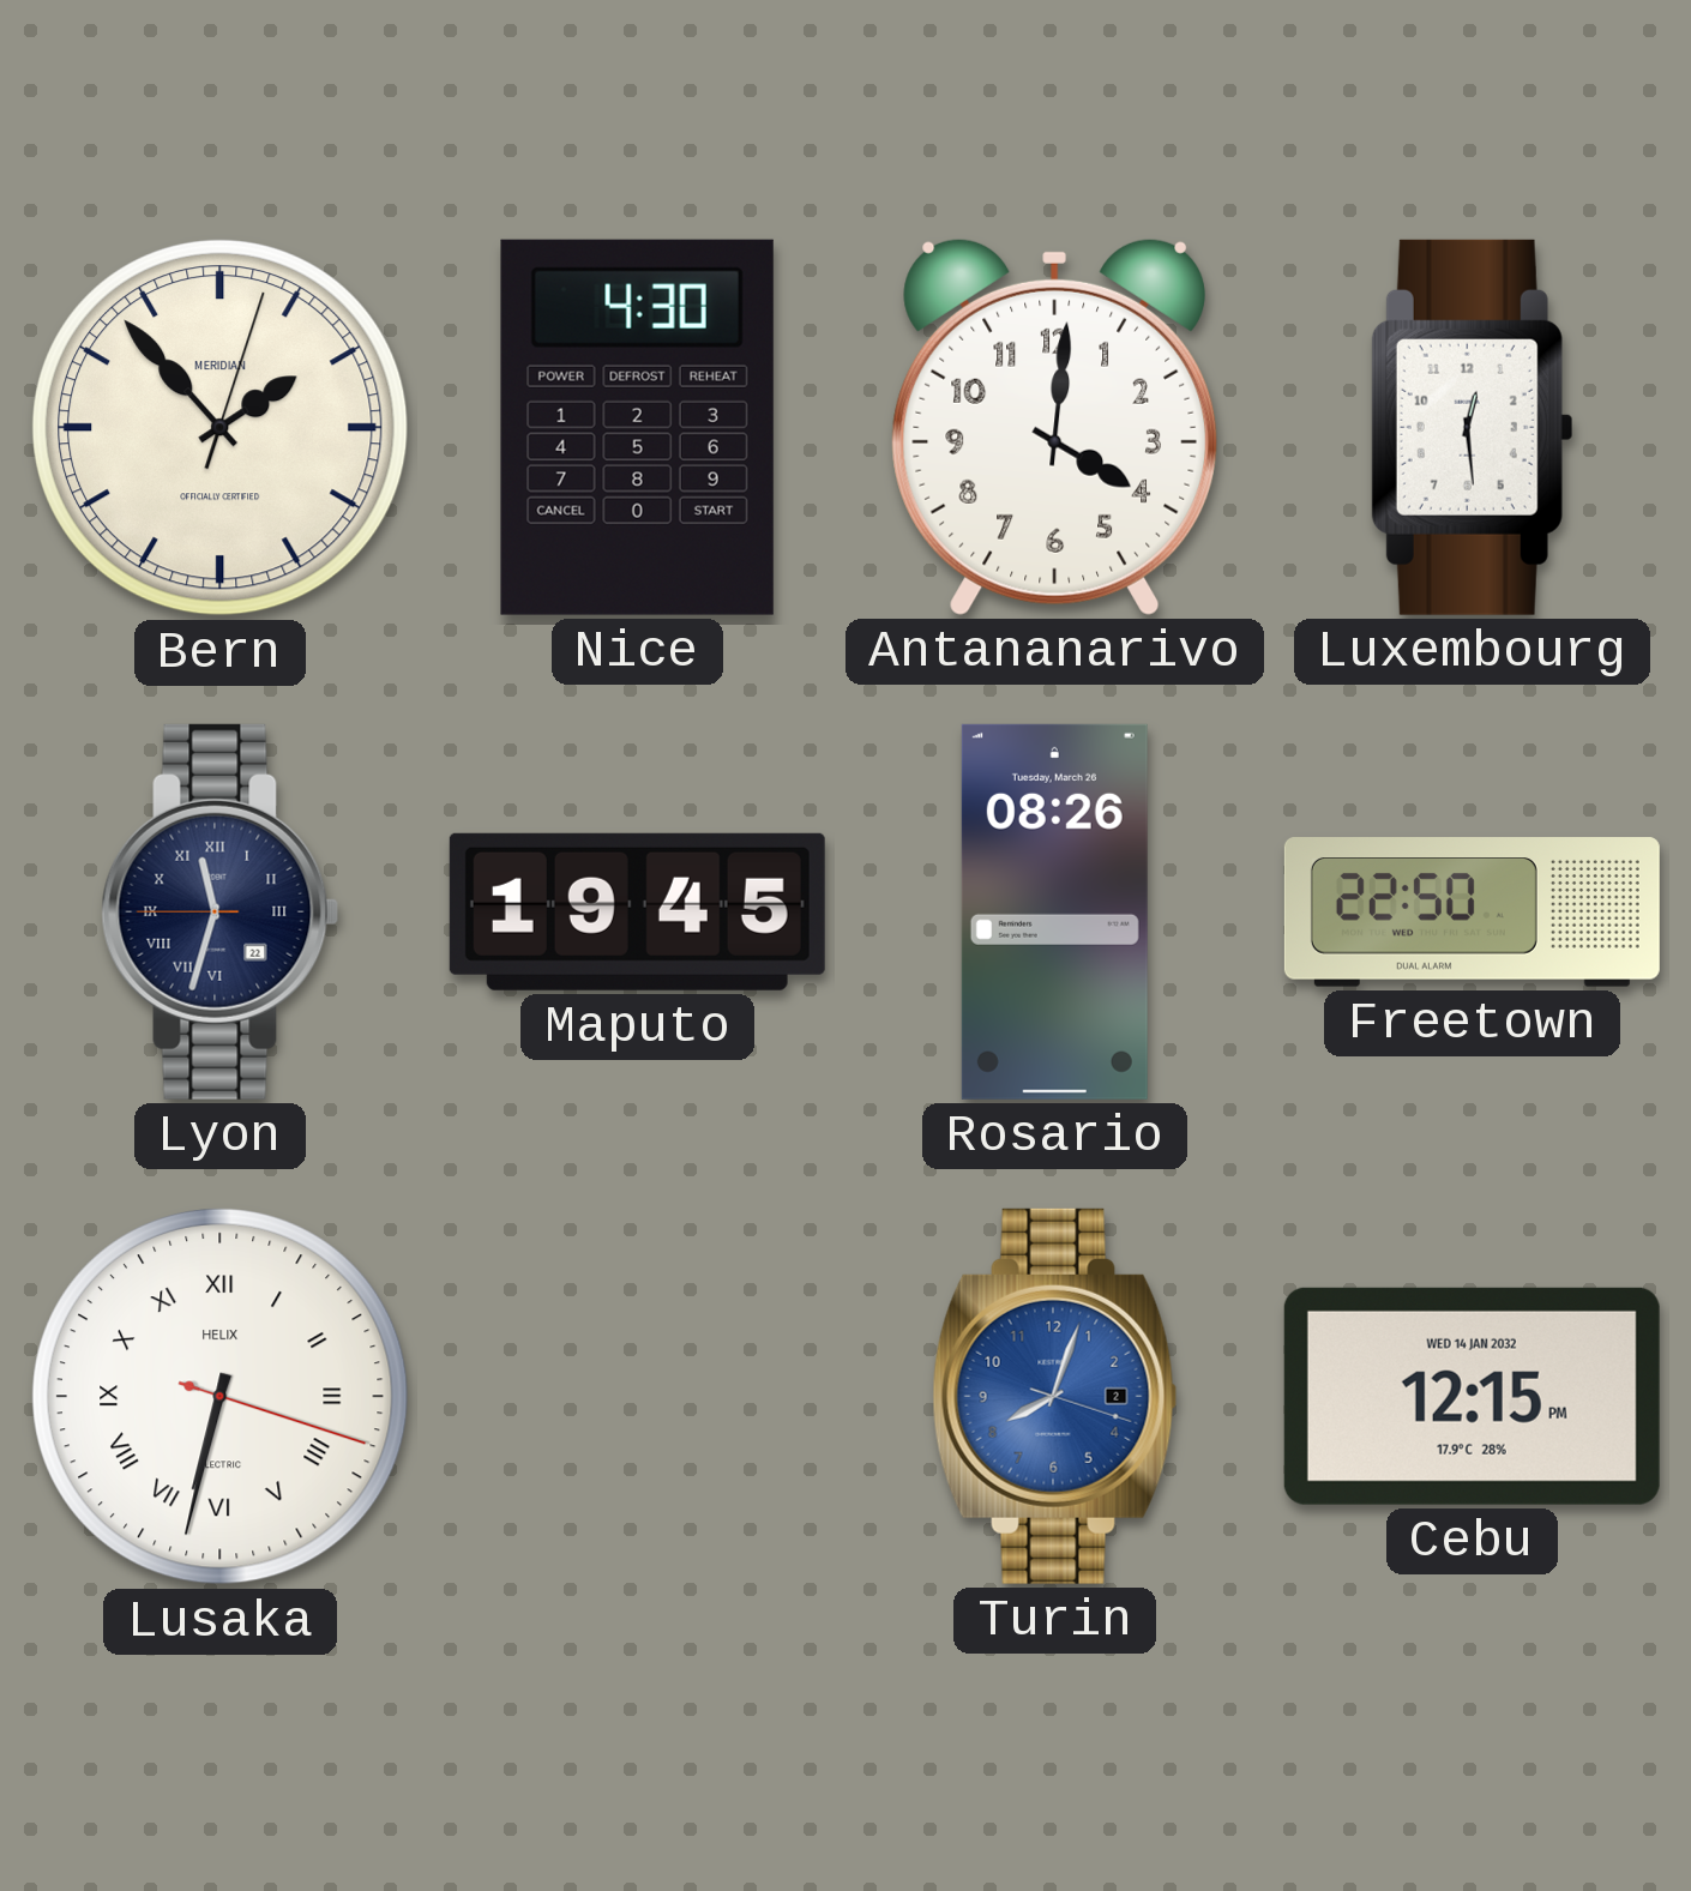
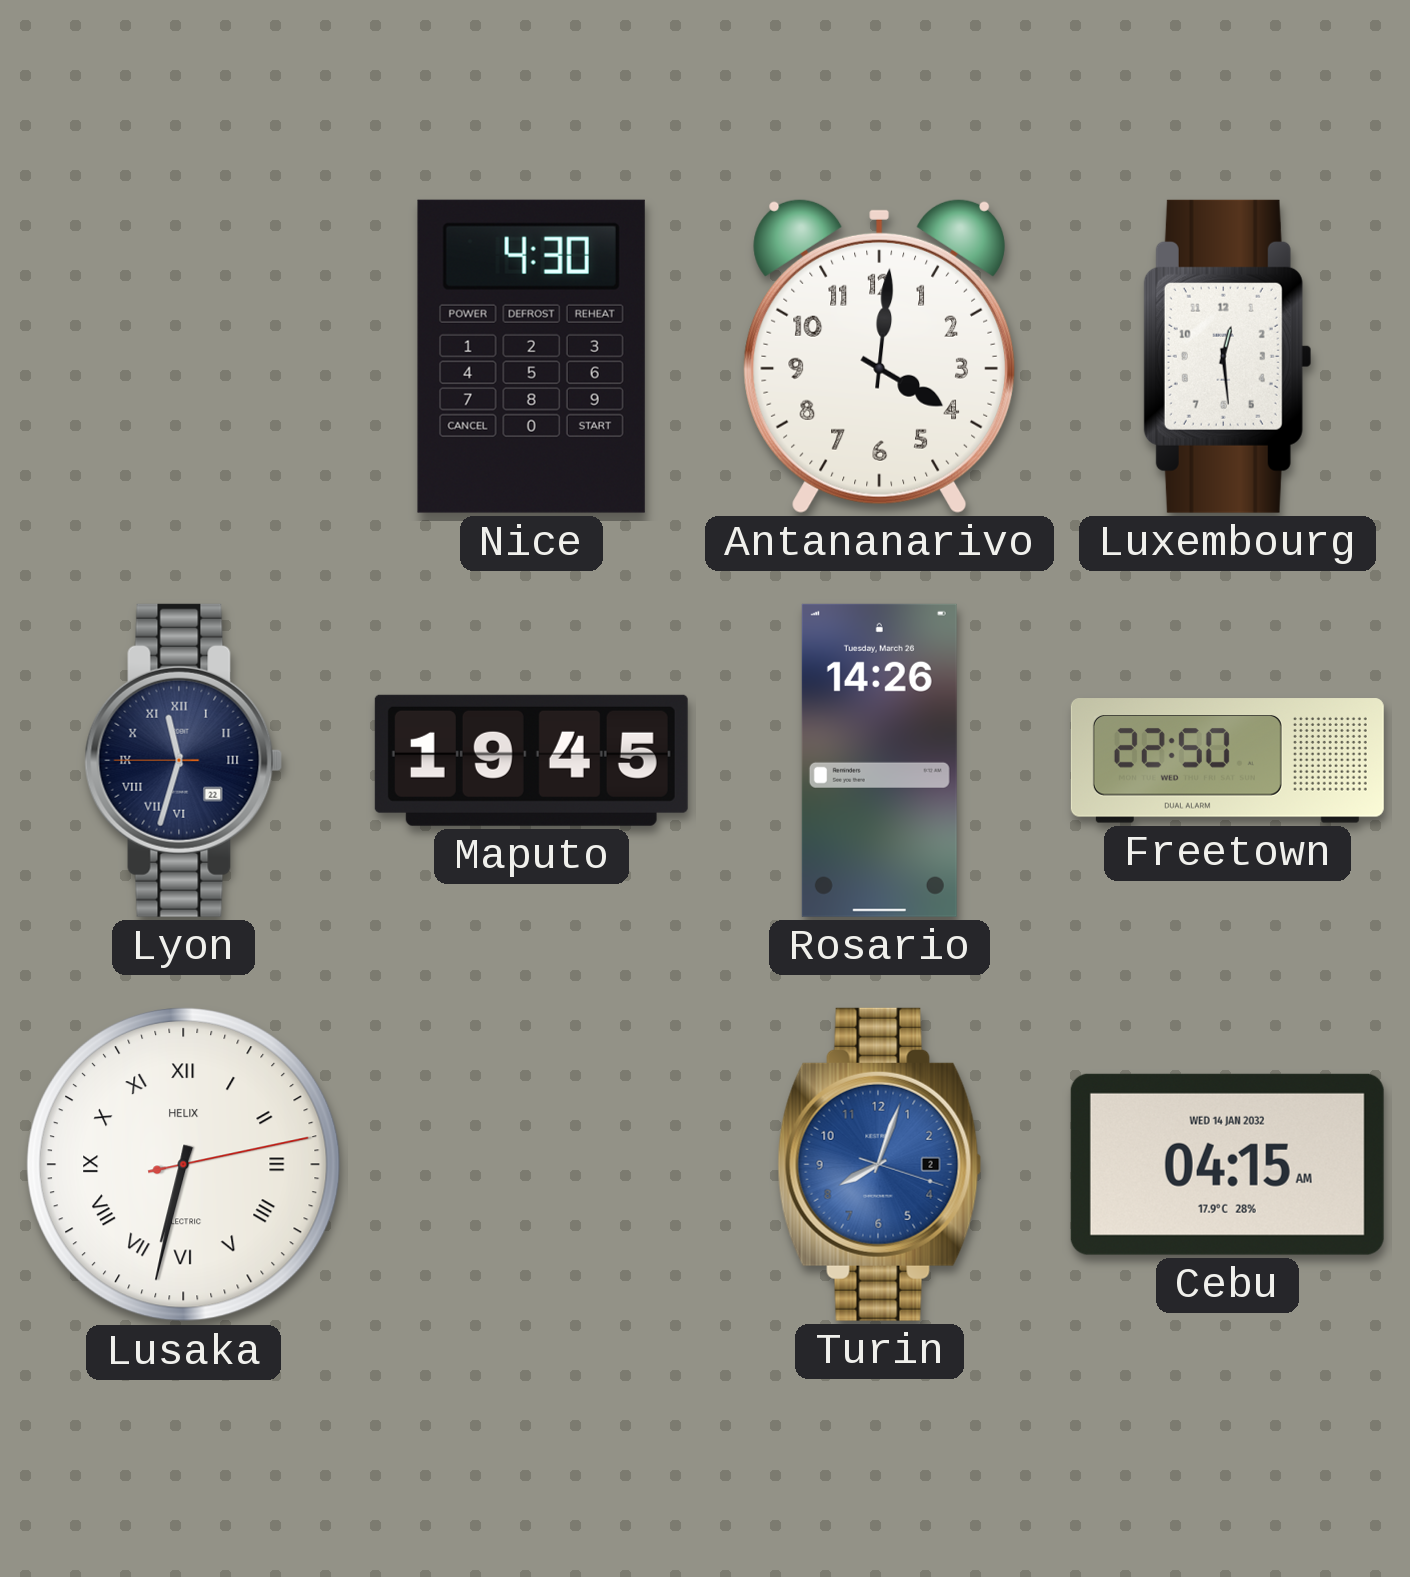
Bern: 1:53 -> none (221, 428)
Rosario: 08:26 -> 14:26 (879, 760)
Lusaka: 6:32:18 -> 6:32:13 (184, 1165)
Cebu: 12:15 -> 04:15 (1227, 1164)
